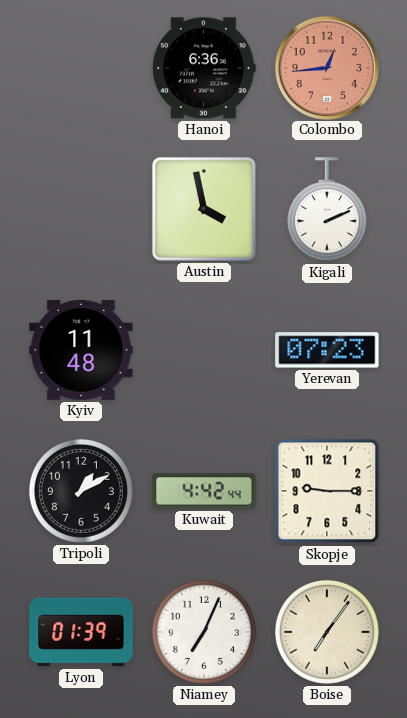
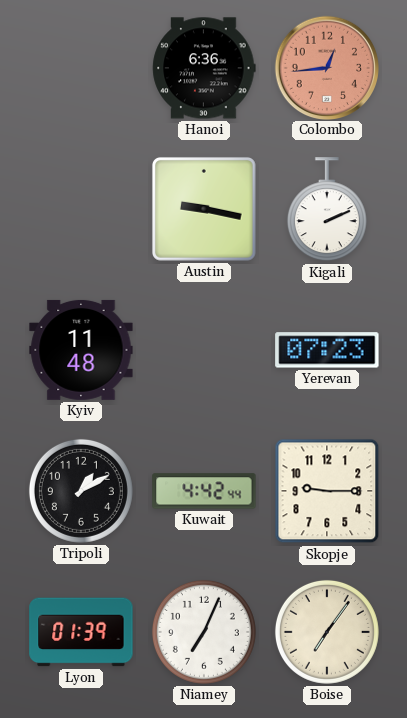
Austin: 3:58 -> 9:17 (204, 209)
